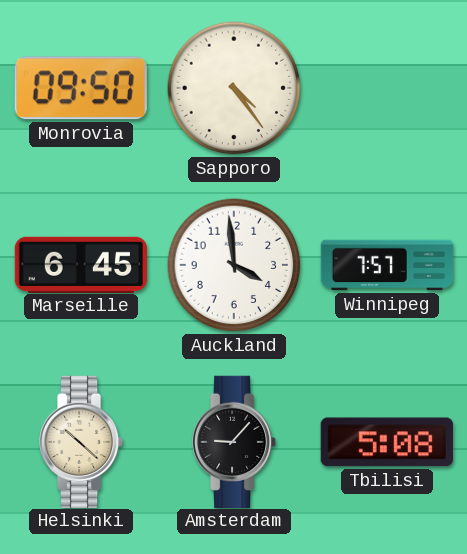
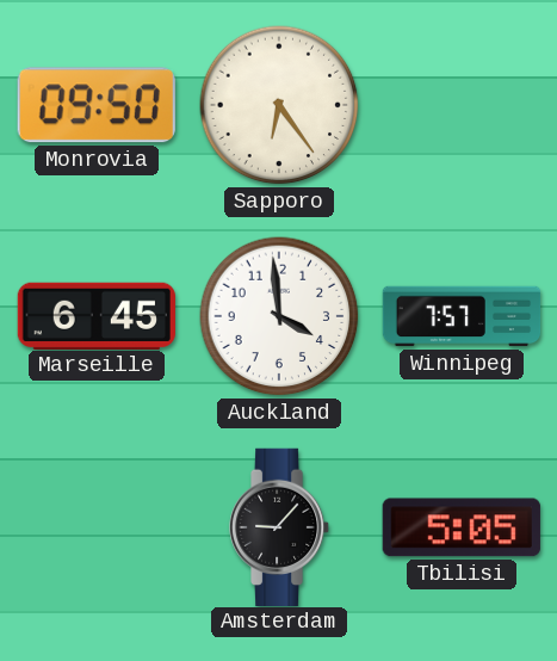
Sapporo: 4:24 -> 6:24 (279, 105)
Helsinki: 10:22 -> none (82, 441)
Tbilisi: 5:08 -> 5:05 (462, 527)
